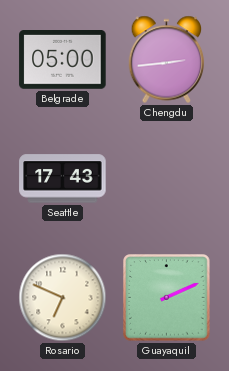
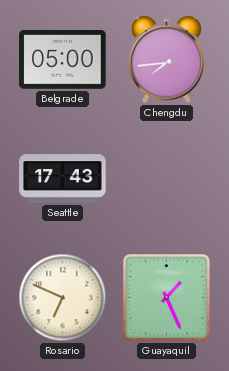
Chengdu: 2:44 -> 7:44 (167, 60)
Guayaquil: 2:11 -> 1:26 (167, 298)
